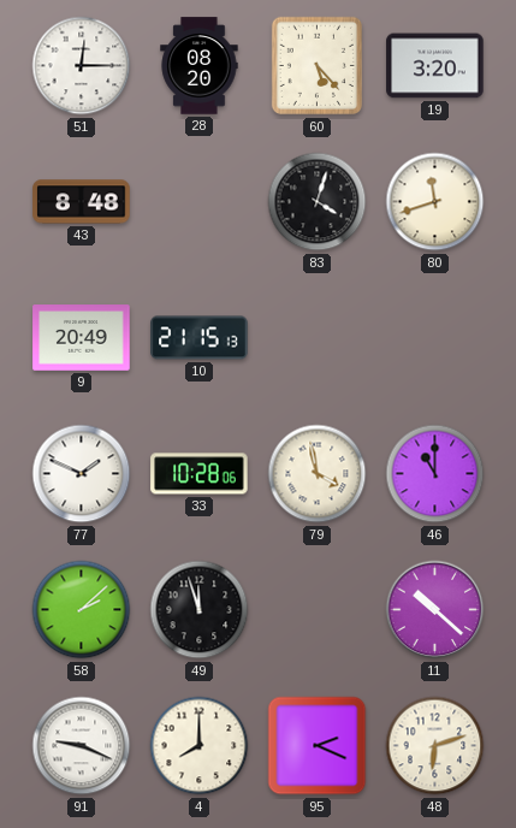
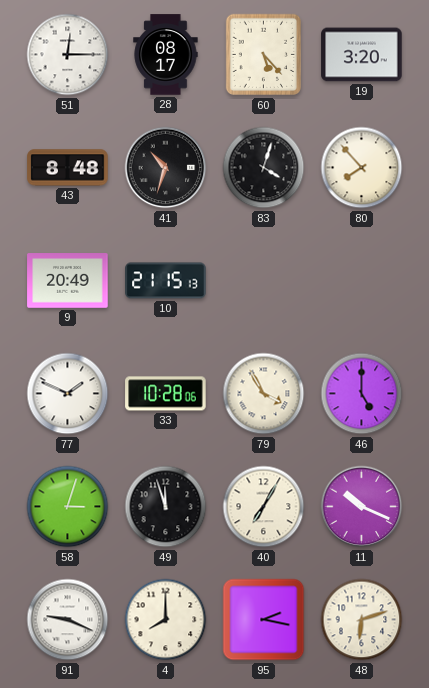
28: 08:20 -> 08:17 (166, 55)
41: none -> 10:33 (166, 168)
80: 11:42 -> 7:53 (362, 168)
79: 3:58 -> 3:55 (264, 394)
46: 11:00 -> 5:00 (362, 394)
58: 2:08 -> 3:03 (68, 507)
40: none -> 7:05 (264, 507)
11: 10:22 -> 10:19 (362, 507)
95: 2:19 -> 2:17 (264, 620)
